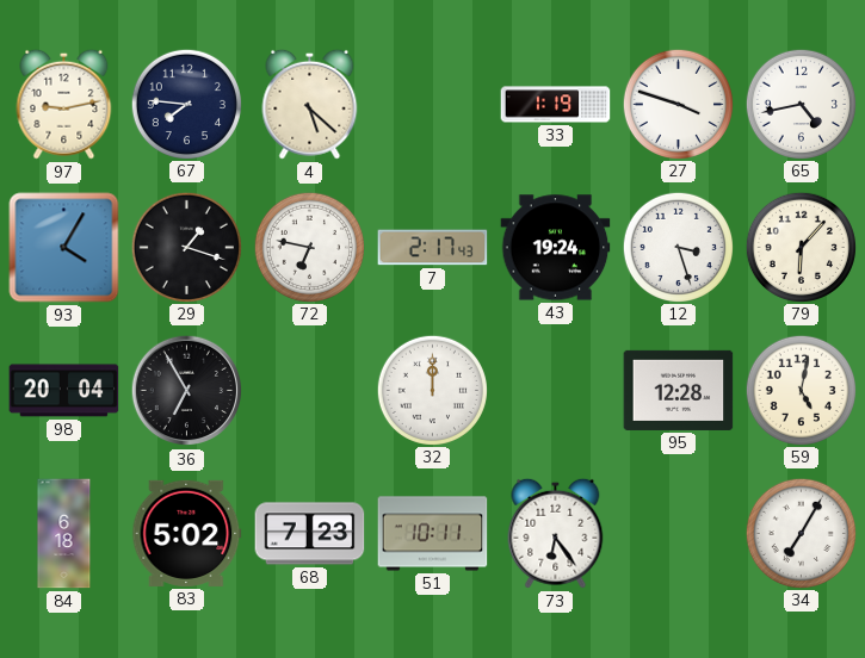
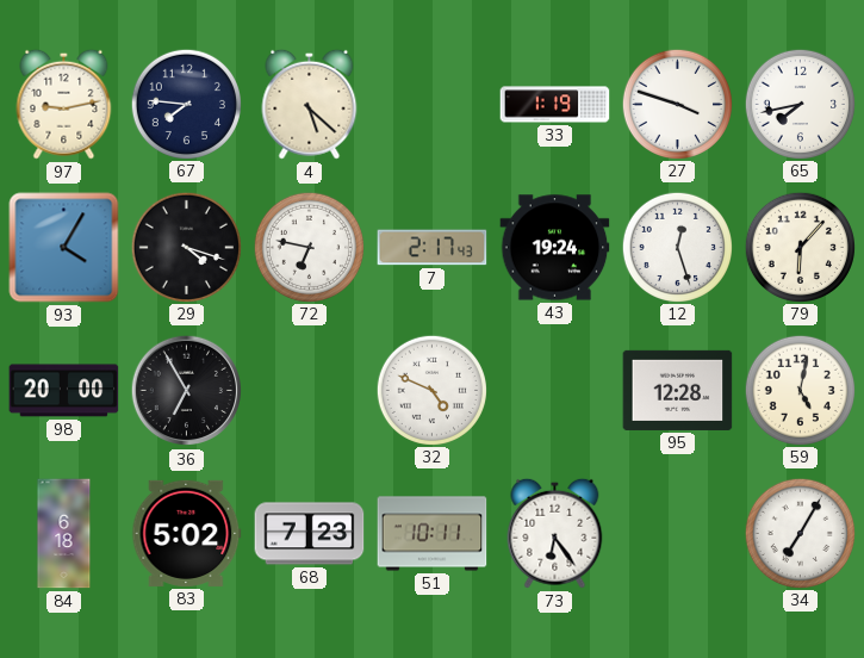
65: 4:43 -> 7:43 (800, 104)
29: 1:18 -> 4:18 (186, 247)
12: 3:27 -> 12:27 (677, 247)
98: 20:04 -> 20:00 (64, 391)
32: 12:00 -> 4:49 (431, 390)
